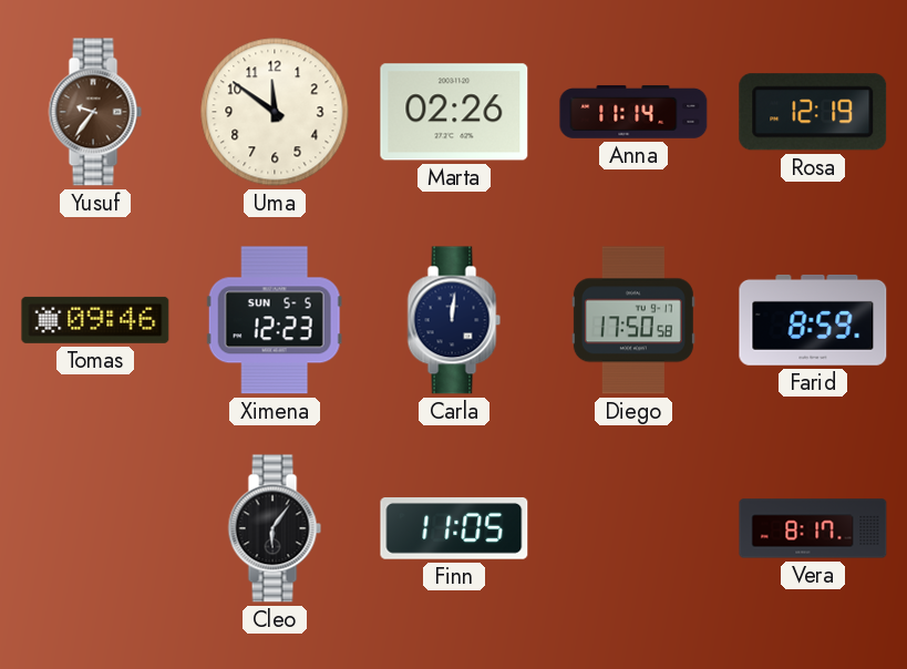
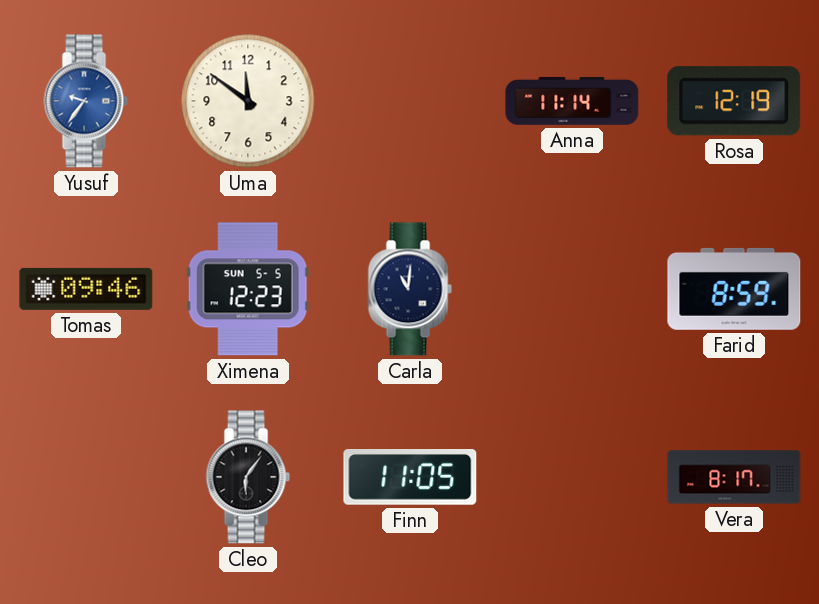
Yusuf dial: brown -> blue (86, 101)
Marta: 02:26 -> none (454, 112)
Carla: 12:01 -> 11:01 (410, 289)
Diego: 17:50 -> none (633, 320)
